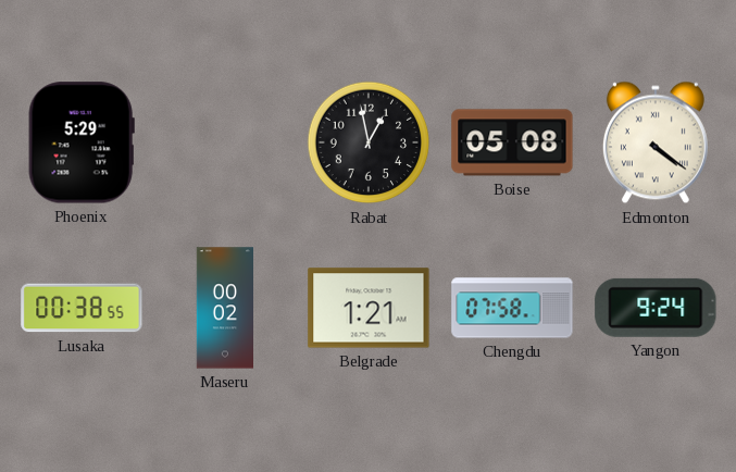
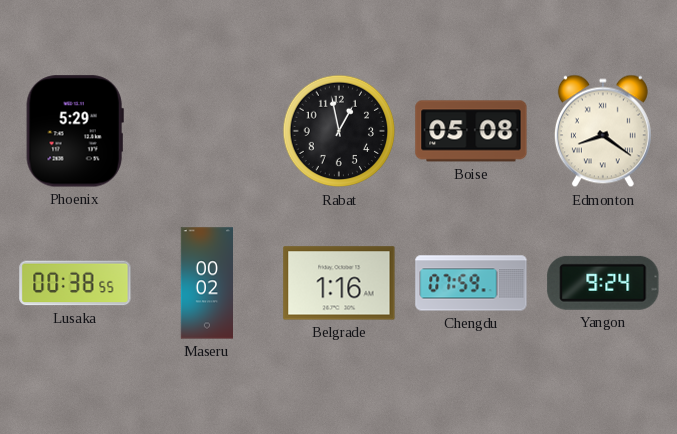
Edmonton: 4:21 -> 8:21 (603, 131)
Belgrade: 1:21 -> 1:16 (339, 283)
Chengdu: 07:58 -> 07:59 (471, 283)
